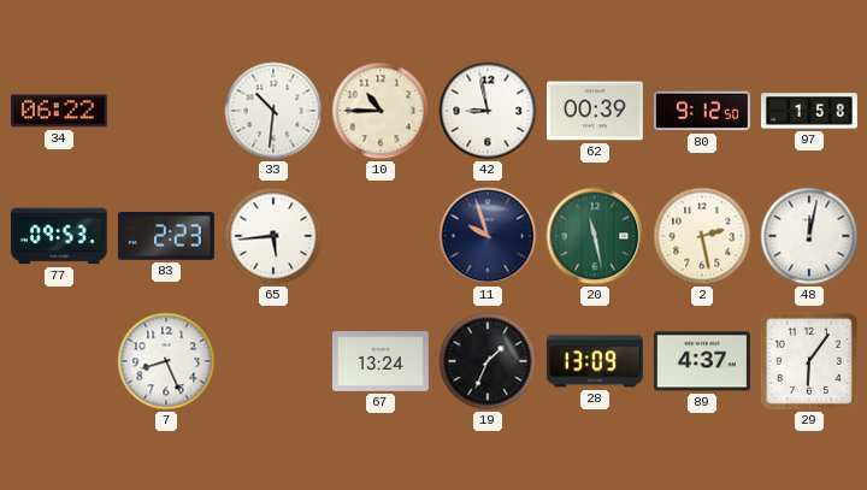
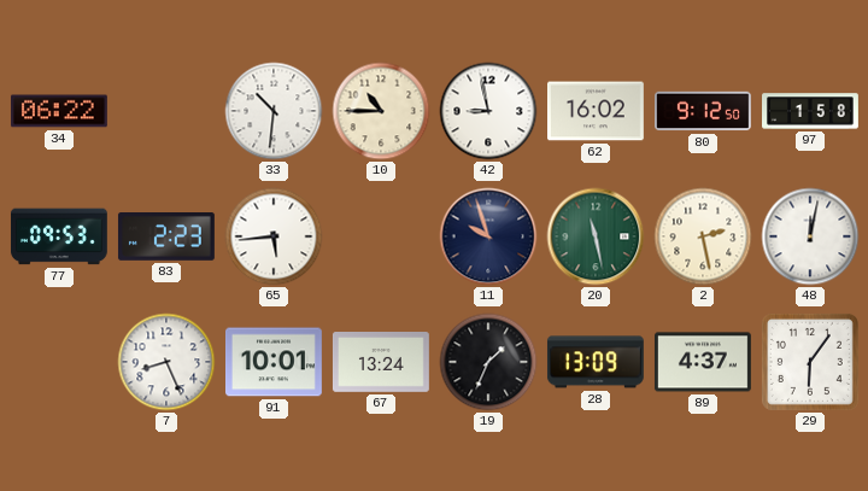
62: 00:39 -> 16:02 (597, 111)
91: none -> 10:01 (275, 362)
